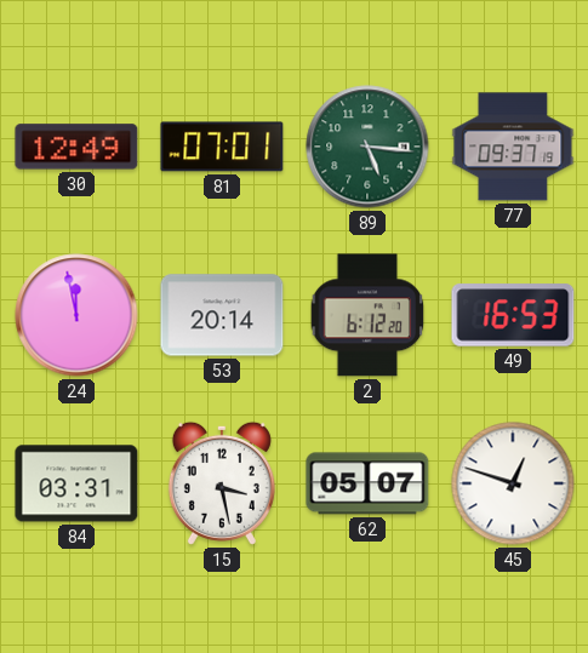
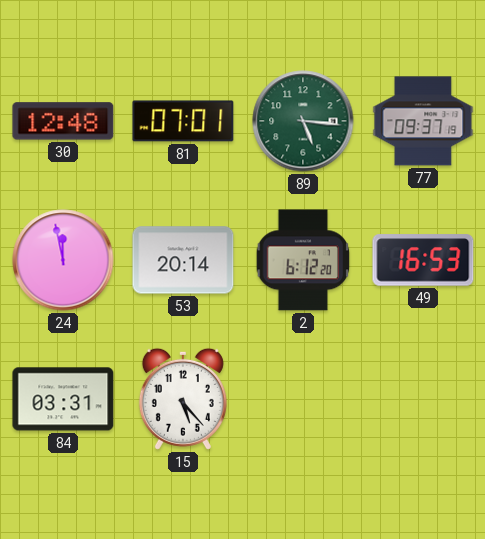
30: 12:49 -> 12:48 (63, 121)
15: 3:28 -> 5:23 (183, 399)
62: 05:07 -> none (367, 483)
45: 12:48 -> none (513, 483)
